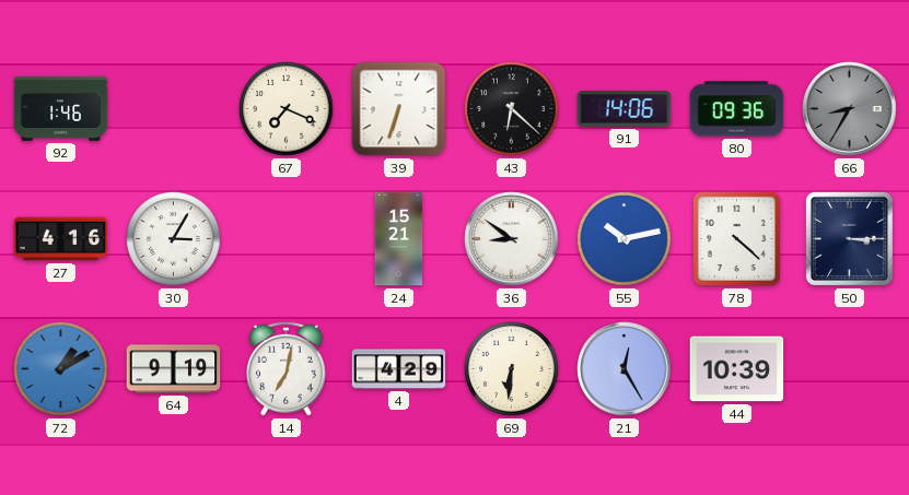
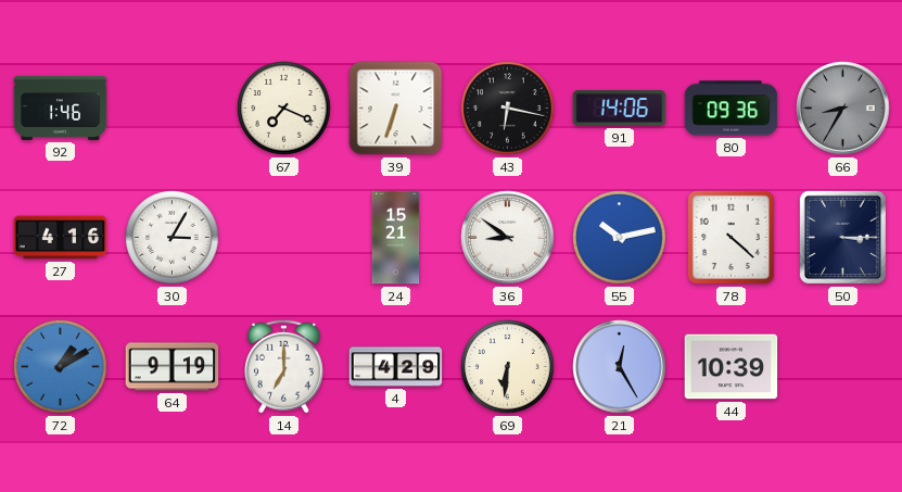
43: 6:22 -> 6:17 (508, 109)
14: 7:02 -> 7:00 (283, 366)
